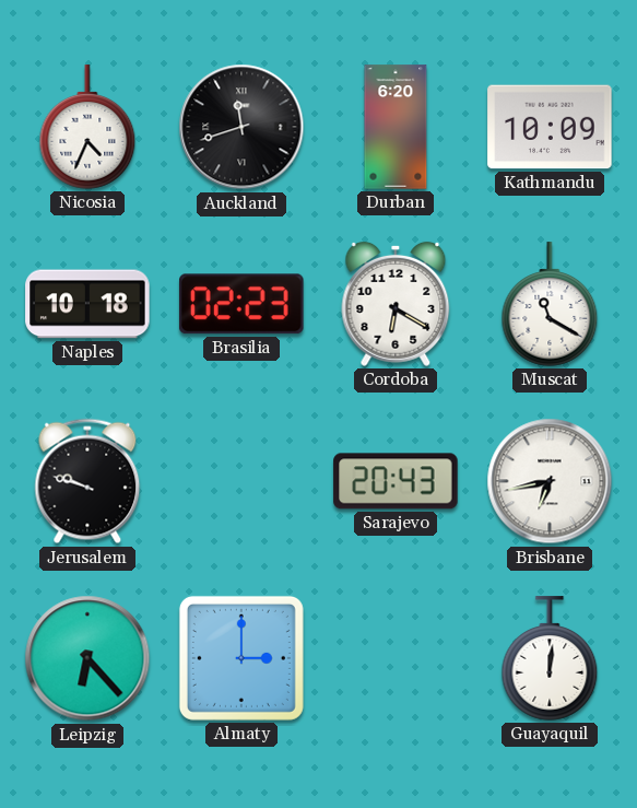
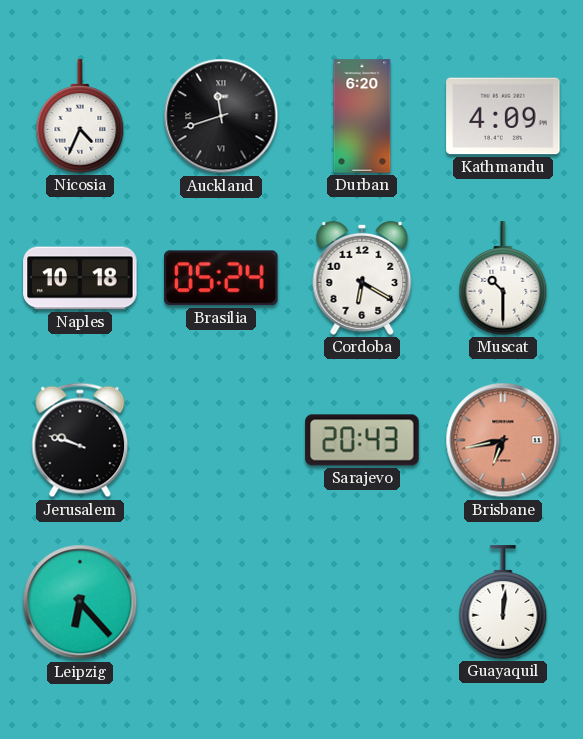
Kathmandu: 10:09 -> 4:09 (503, 116)
Brasilia: 02:23 -> 05:24 (222, 278)
Muscat: 11:20 -> 10:30 (503, 278)
Brisbane dial: white -> salmon (503, 440)
Almaty: 3:00 -> none (241, 658)
